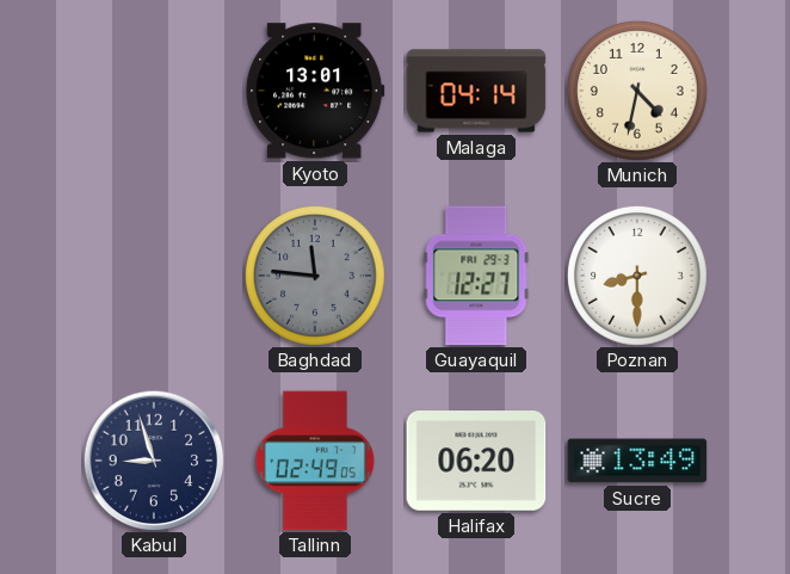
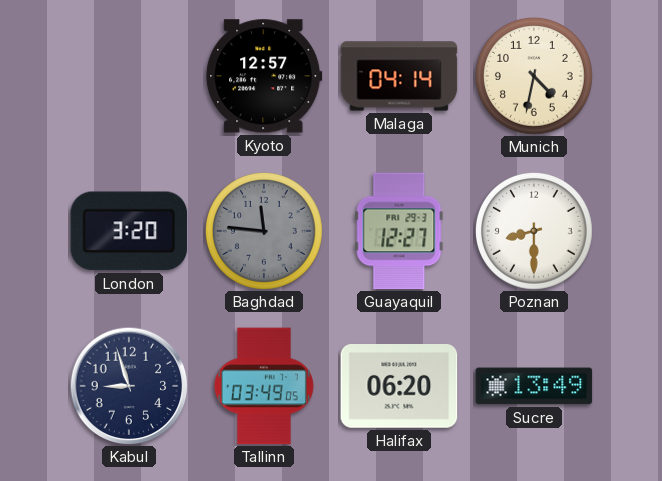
Kyoto: 13:01 -> 12:57 (264, 76)
London: none -> 3:20 (129, 231)
Tallinn: 02:49 -> 03:49 (264, 386)
